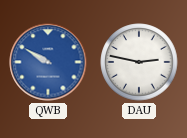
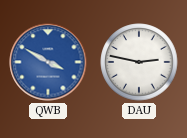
QWB: 9:50 -> 3:50 (48, 62)
